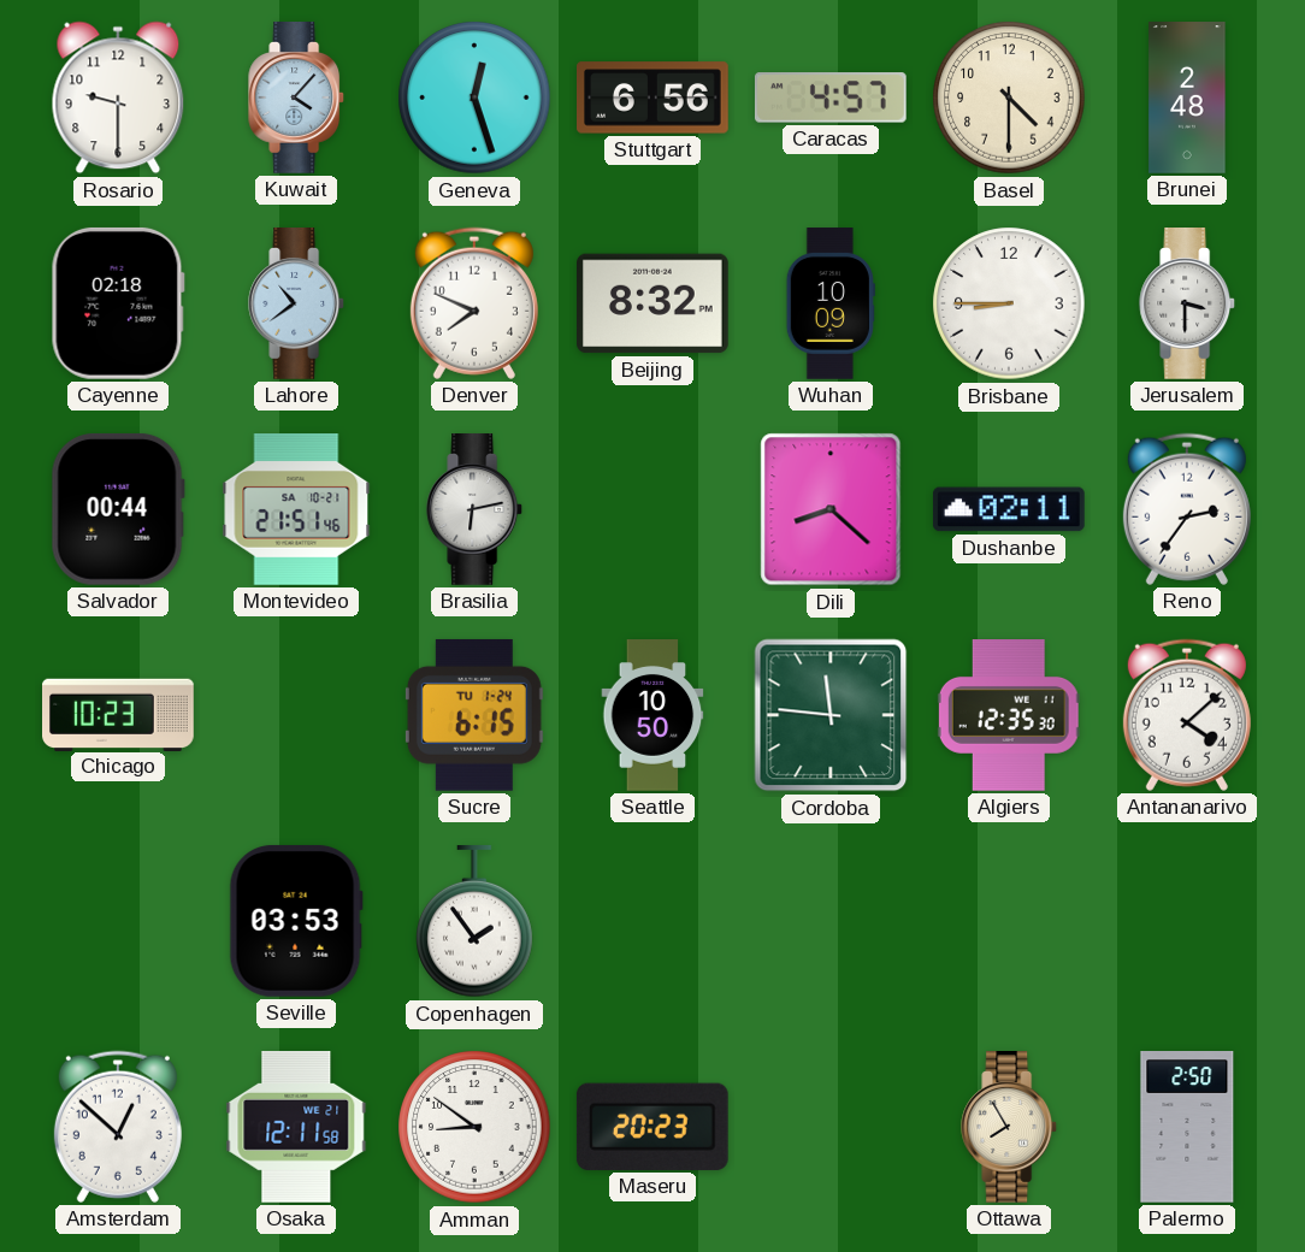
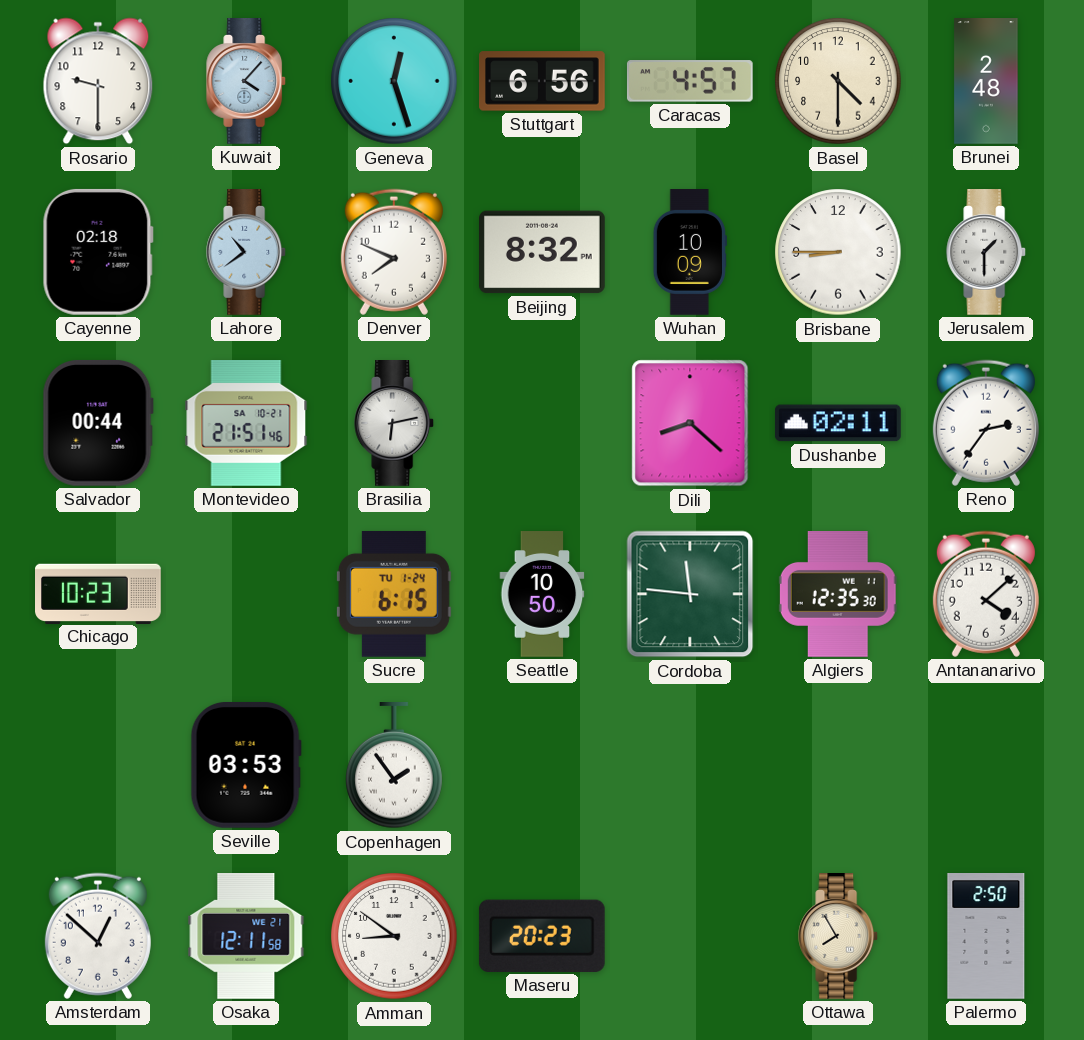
Jerusalem: 3:30 -> 1:30 (987, 253)
